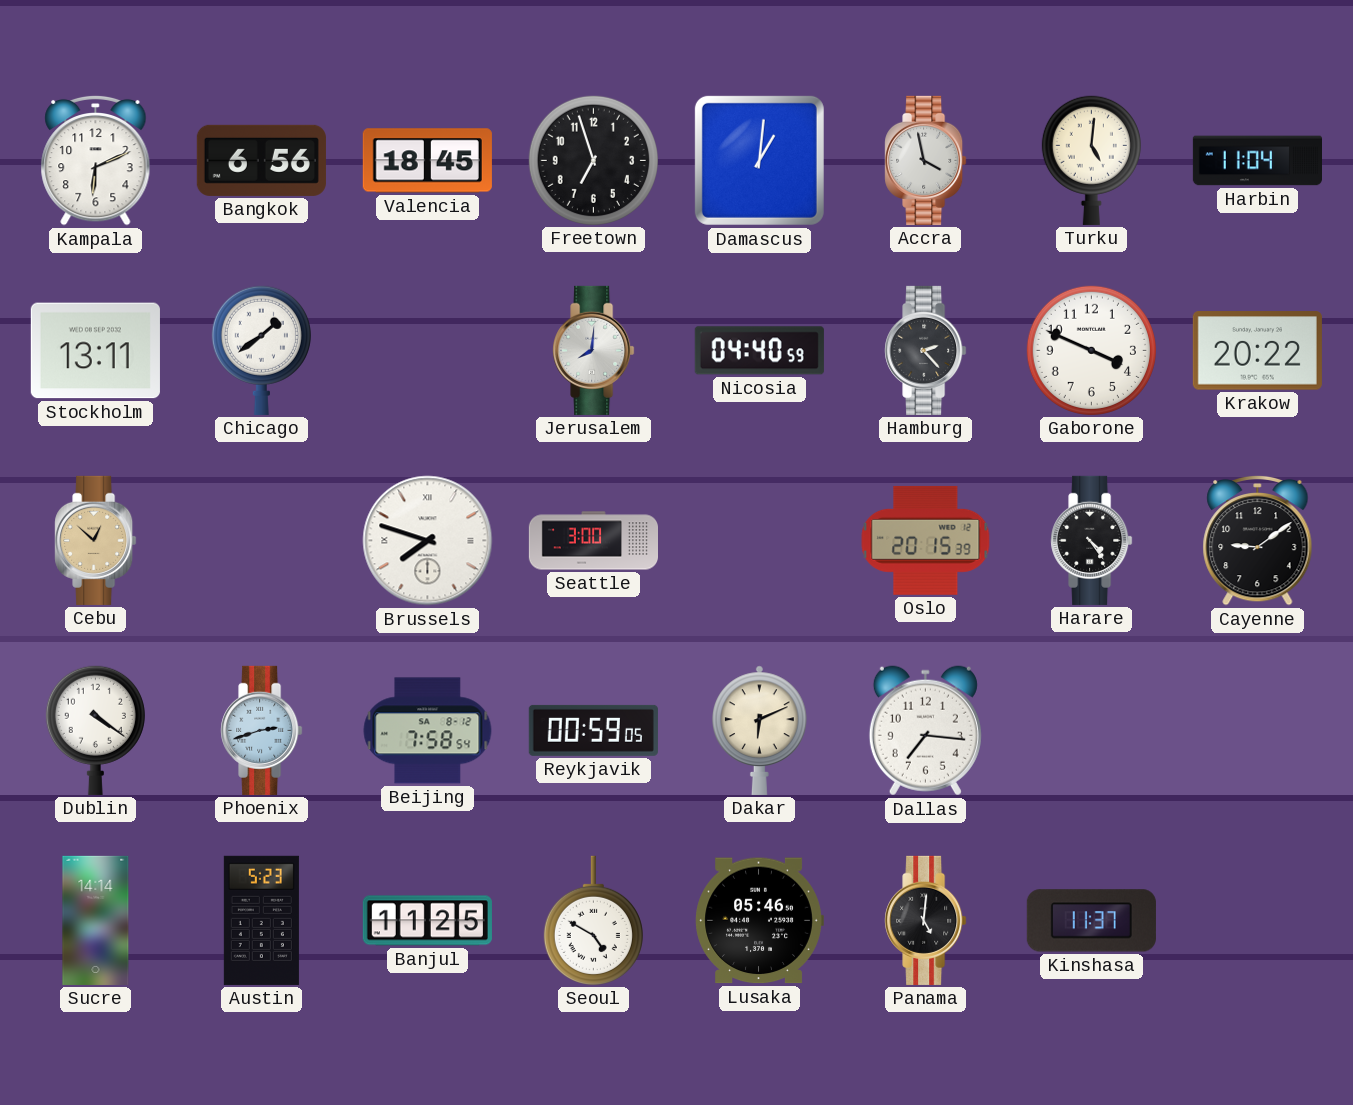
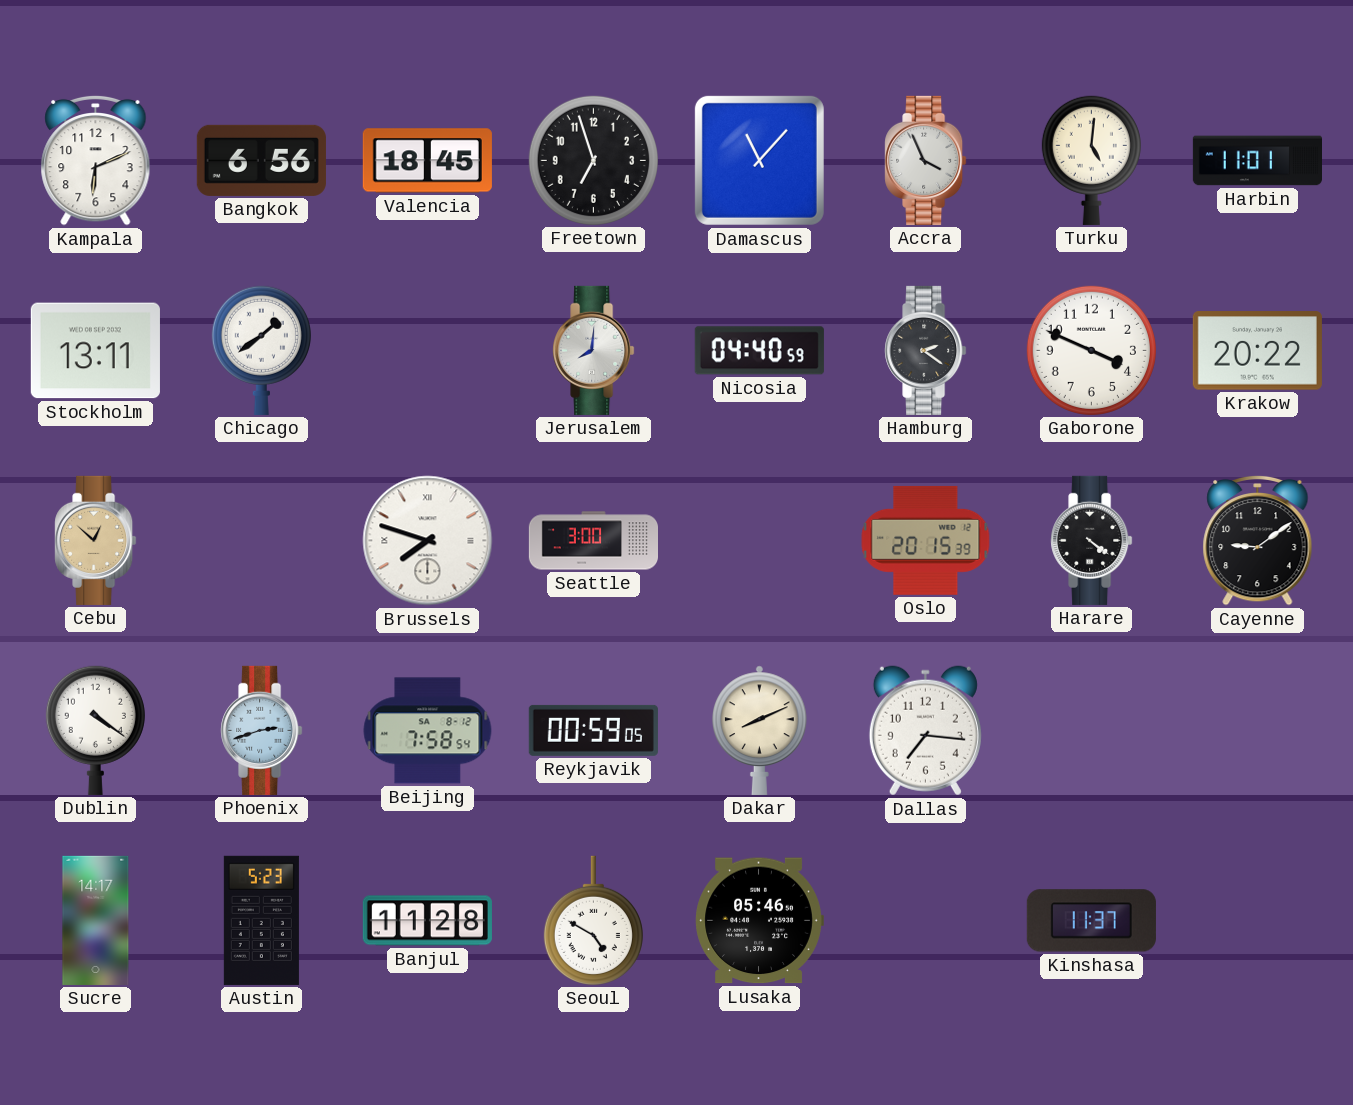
Damascus: 1:01 -> 11:07 (759, 160)
Accra: 3:58 -> 3:56 (926, 160)
Harbin: 11:04 -> 11:01 (1257, 161)
Hamburg: 2:23 -> 2:21 (926, 350)
Harare: 4:24 -> 4:21 (1092, 540)
Dakar: 6:11 -> 8:11 (760, 730)
Sucre: 14:14 -> 14:17 (96, 920)
Banjul: 11:25 -> 11:28 (427, 921)
Panama: 5:01 -> none (926, 920)
